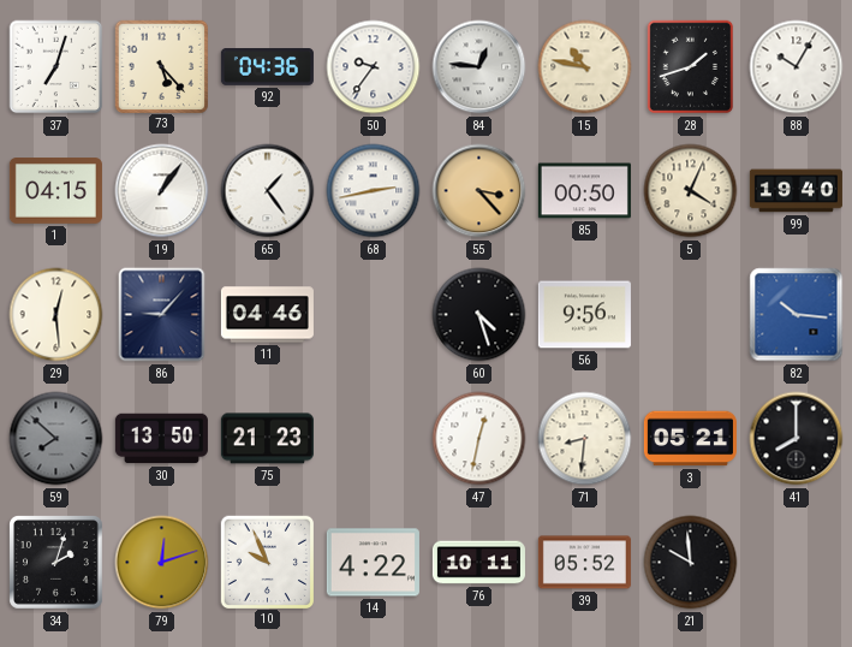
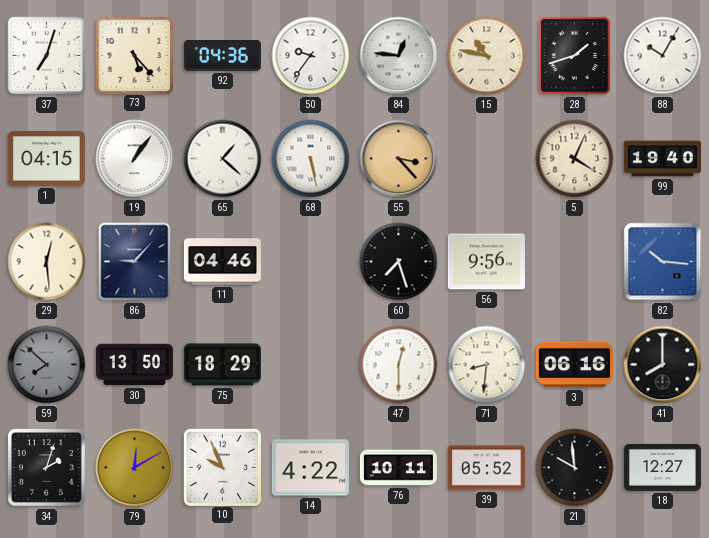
65: 1:24 -> 1:22 (223, 159)
68: 2:43 -> 5:28 (311, 159)
85: 00:50 -> none (584, 191)
60: 4:27 -> 7:27 (399, 262)
75: 21:23 -> 18:29 (222, 365)
47: 12:32 -> 12:30 (399, 365)
3: 05:21 -> 06:16 (574, 365)
79: 12:12 -> 12:10 (135, 468)
18: none -> 12:27 (662, 467)
